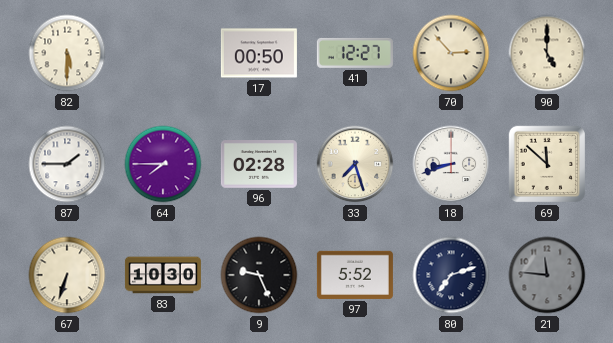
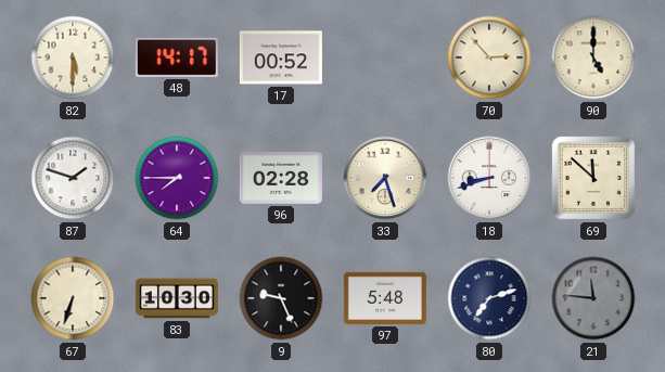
48: none -> 14:17 (177, 57)
17: 00:50 -> 00:52 (281, 57)
41: 12:27 -> none (355, 53)
87: 1:45 -> 1:48 (73, 178)
97: 5:52 -> 5:48 (385, 298)
